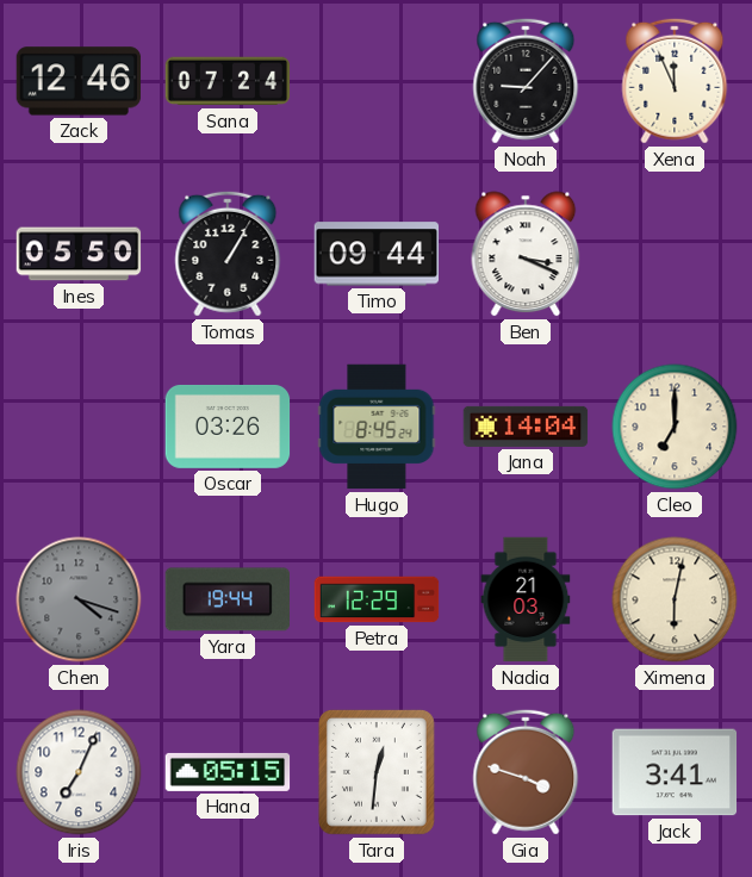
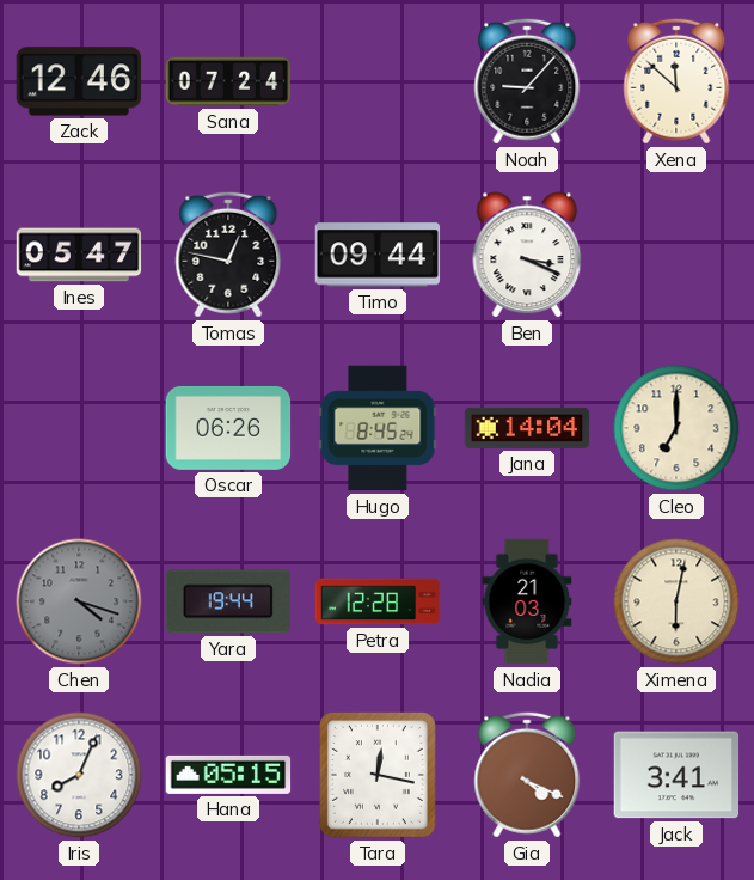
Xena: 11:56 -> 11:52 (676, 81)
Ines: 05:50 -> 05:47 (79, 255)
Tomas: 1:05 -> 12:47 (228, 255)
Oscar: 03:26 -> 06:26 (228, 428)
Petra: 12:29 -> 12:28 (378, 601)
Iris: 7:04 -> 8:04 (79, 775)
Tara: 12:31 -> 12:17 (378, 775)
Gia: 3:48 -> 4:19 (527, 775)
